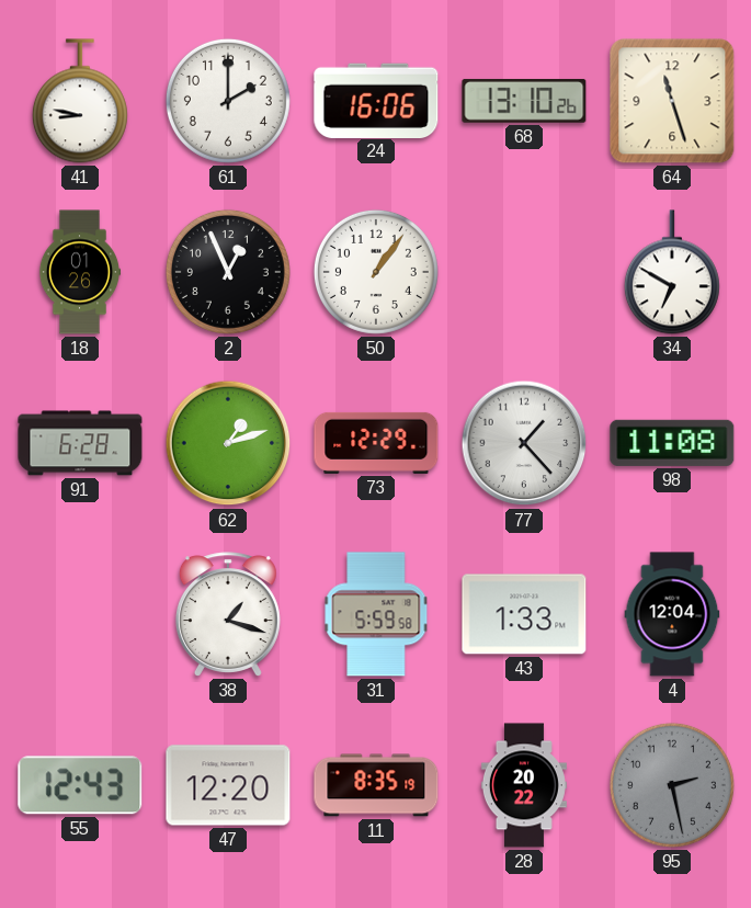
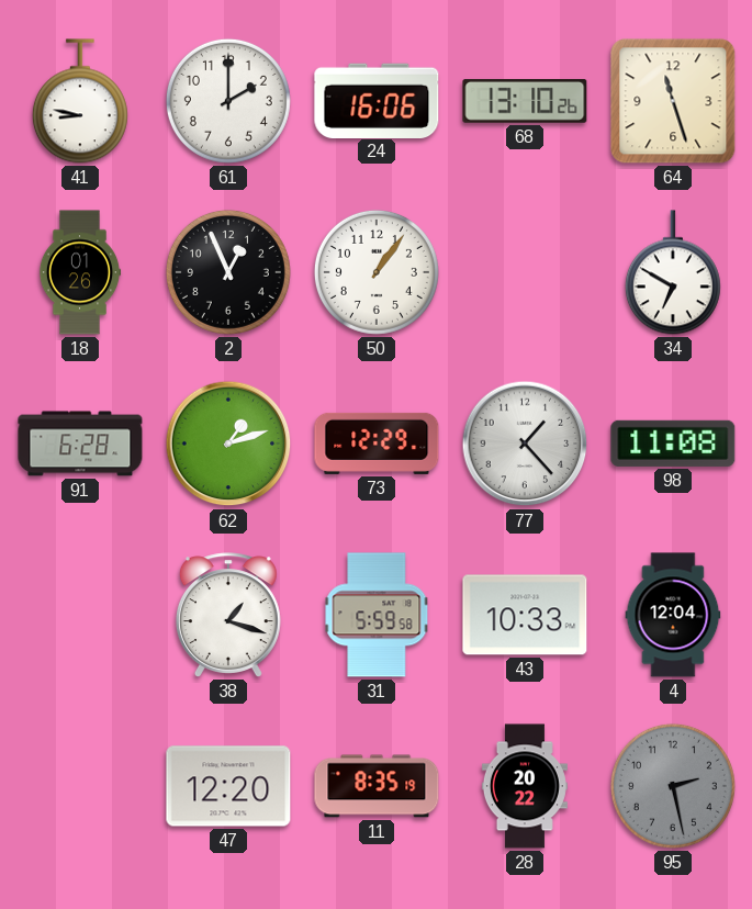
43: 1:33 -> 10:33 (525, 615)
55: 12:43 -> none (80, 785)
